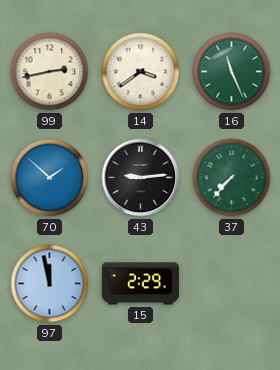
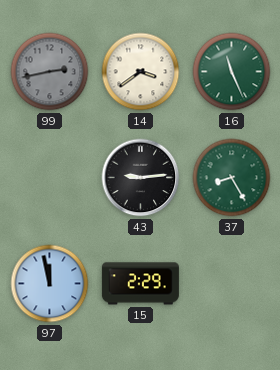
99 dial: cream -> grey (50, 72)
70: 1:52 -> none (50, 178)
37: 7:37 -> 8:25 (232, 178)
